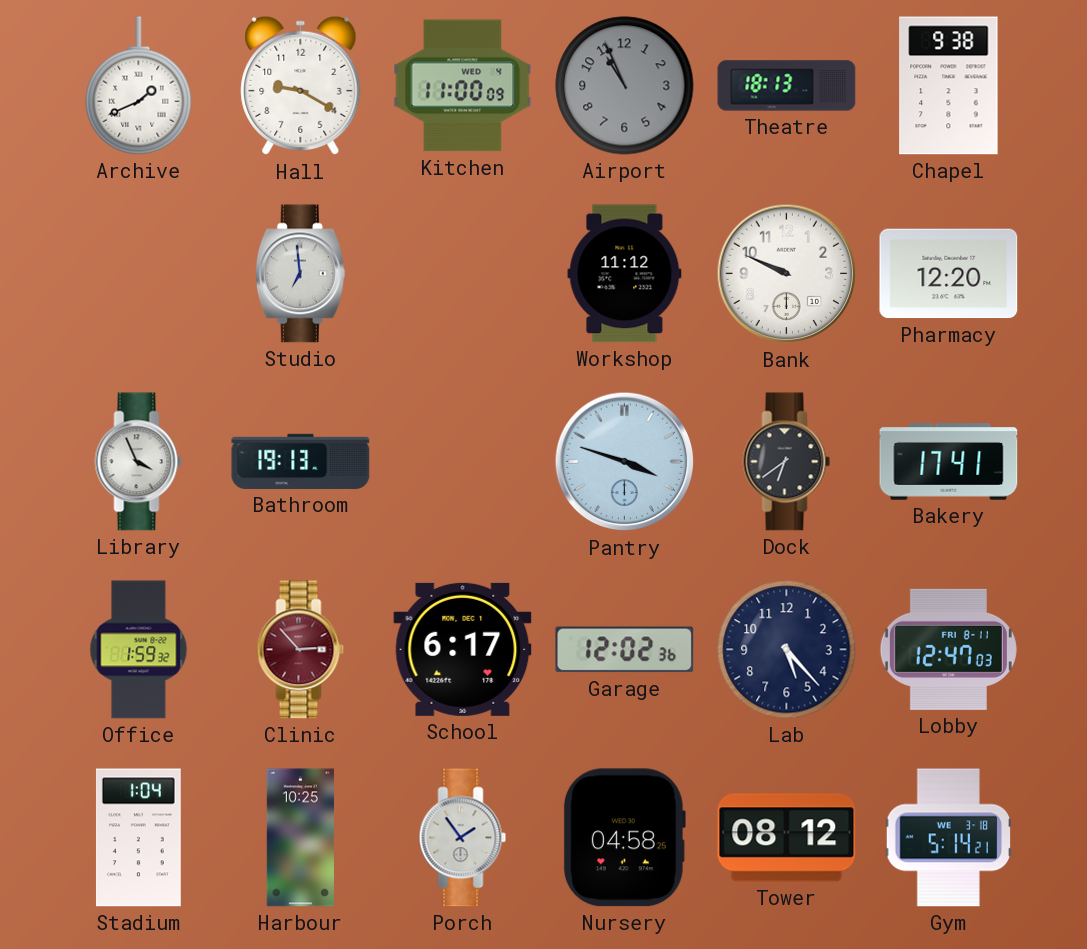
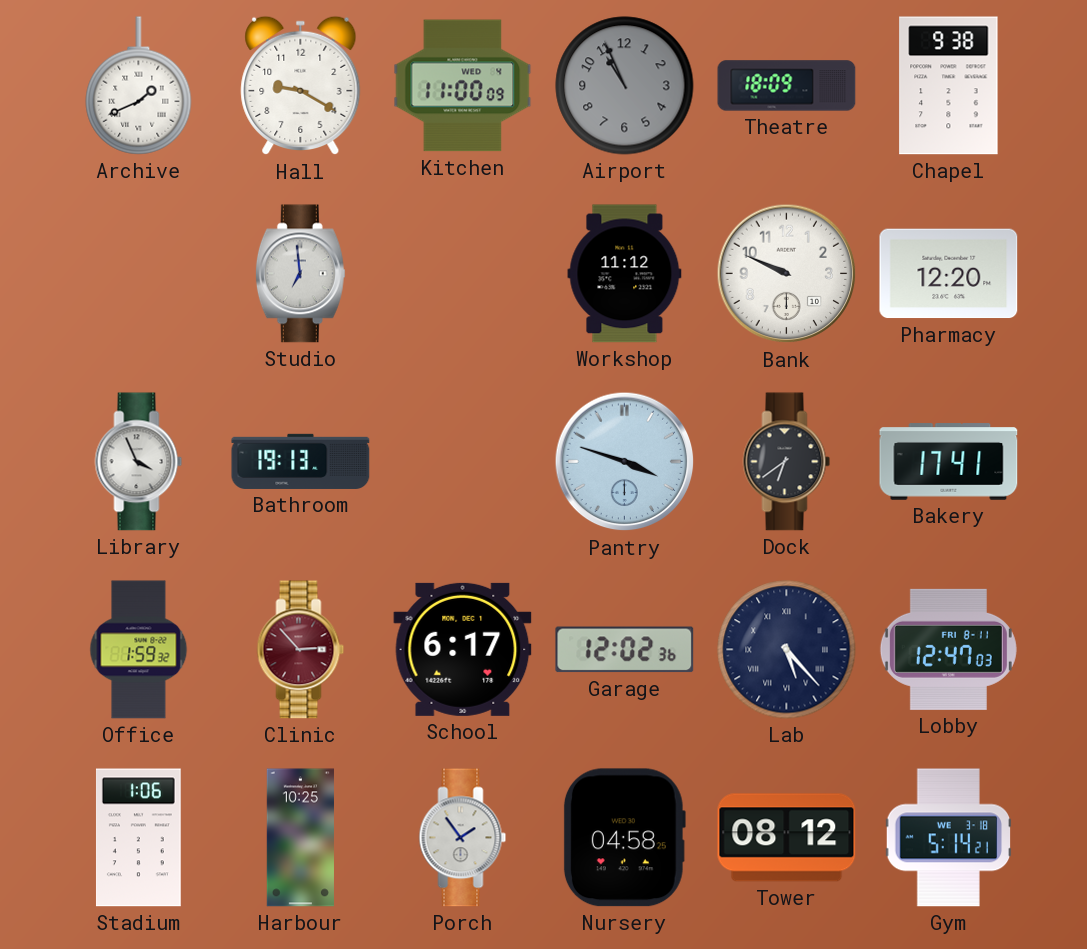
Theatre: 18:13 -> 18:09 (787, 86)
Lab numerals: Arabic -> Roman (787, 650)
Stadium: 1:04 -> 1:06 (138, 838)
